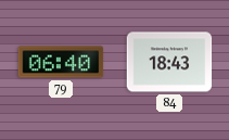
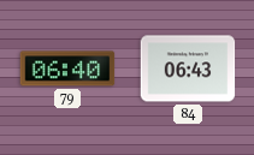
84: 18:43 -> 06:43 (188, 68)
